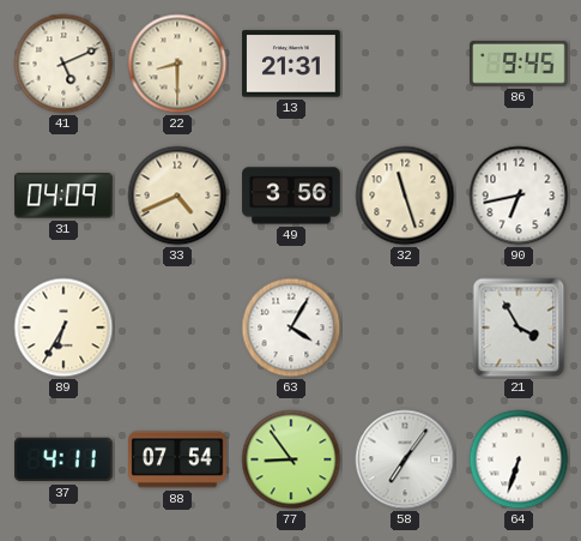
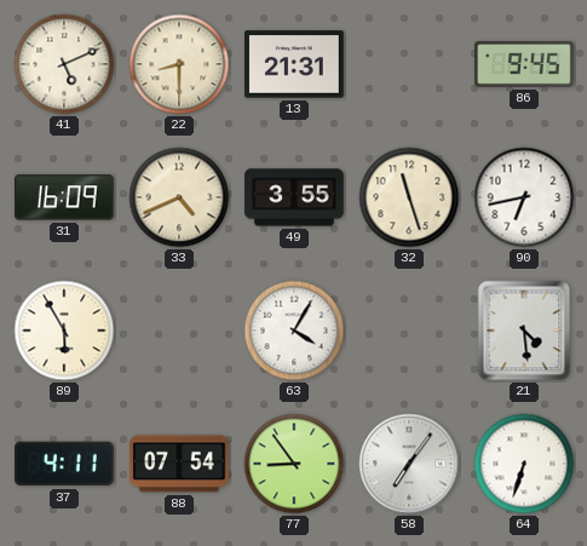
31: 04:09 -> 16:09 (65, 197)
49: 3:56 -> 3:55 (294, 197)
89: 6:35 -> 5:55 (64, 331)
21: 3:55 -> 4:29 (524, 331)
